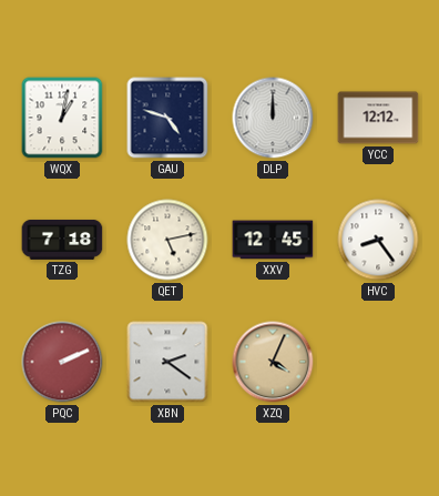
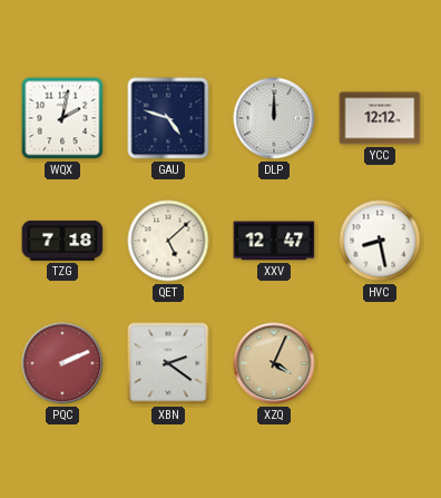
WQX: 1:02 -> 2:02 (62, 118)
QET: 5:13 -> 5:08 (168, 241)
XXV: 12:45 -> 12:47 (274, 241)
HVC: 8:24 -> 8:28 (380, 241)
